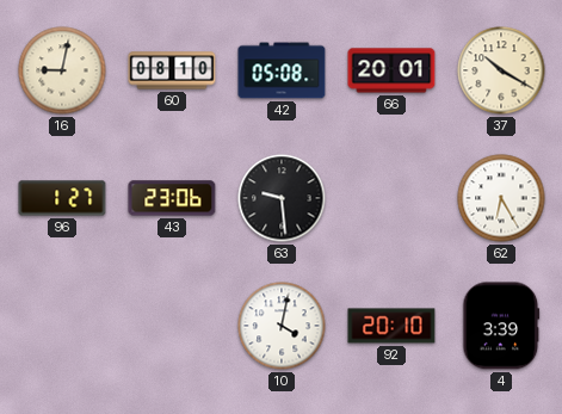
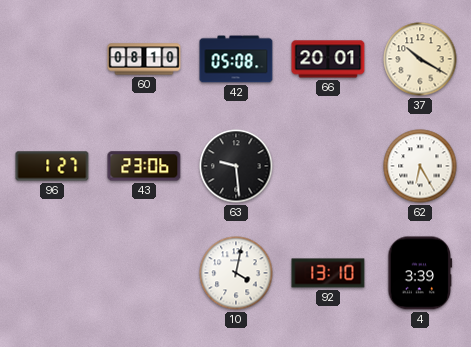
16: 9:02 -> none (62, 70)
92: 20:10 -> 13:10 (328, 273)
